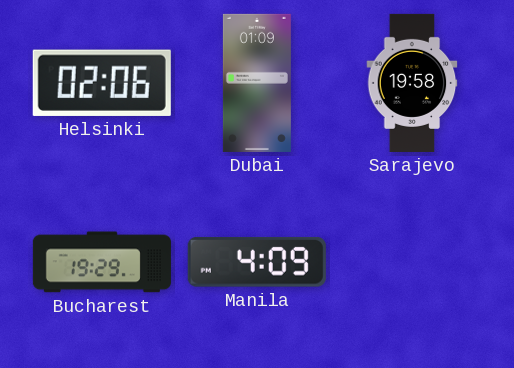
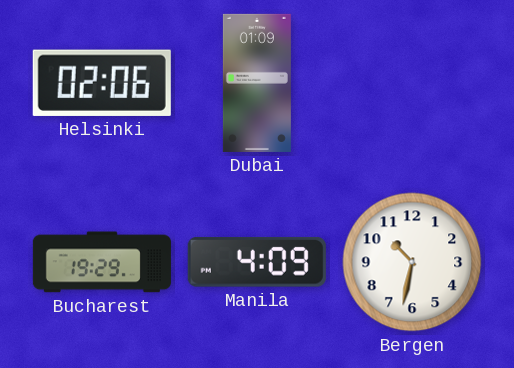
Sarajevo: 19:58 -> none (412, 83)
Bergen: none -> 10:32 (412, 262)
